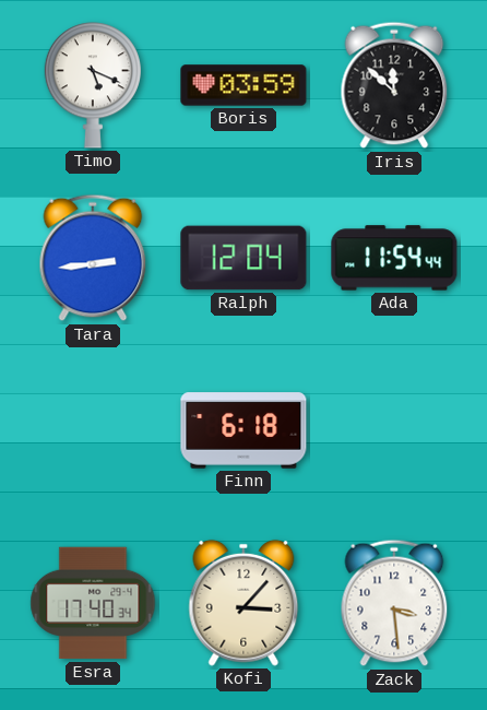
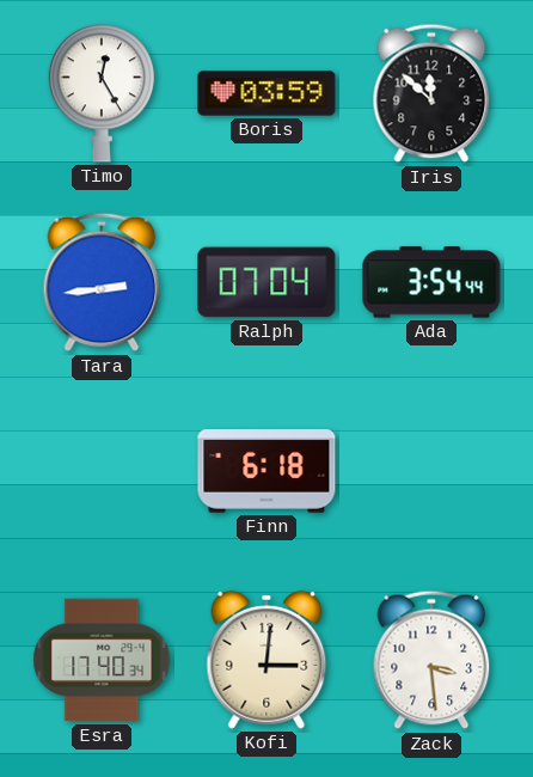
Timo: 5:19 -> 12:25 (102, 93)
Ralph: 12:04 -> 07:04 (266, 282)
Ada: 11:54 -> 3:54 (431, 282)
Kofi: 3:07 -> 3:01 (266, 660)
